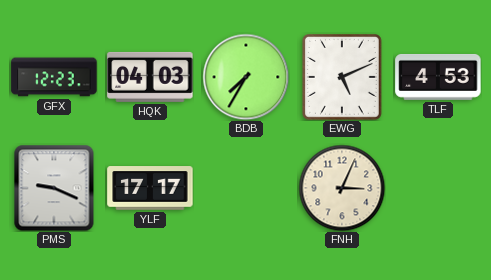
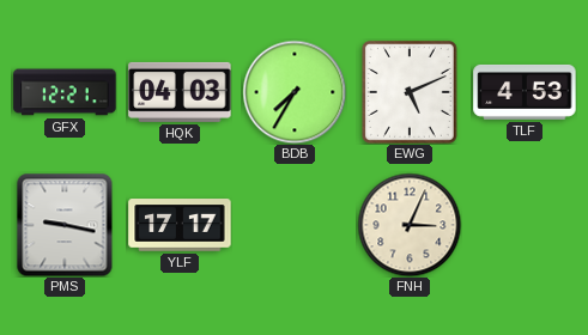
GFX: 12:23 -> 12:21 (65, 92)
PMS: 9:19 -> 9:17 (65, 225)
